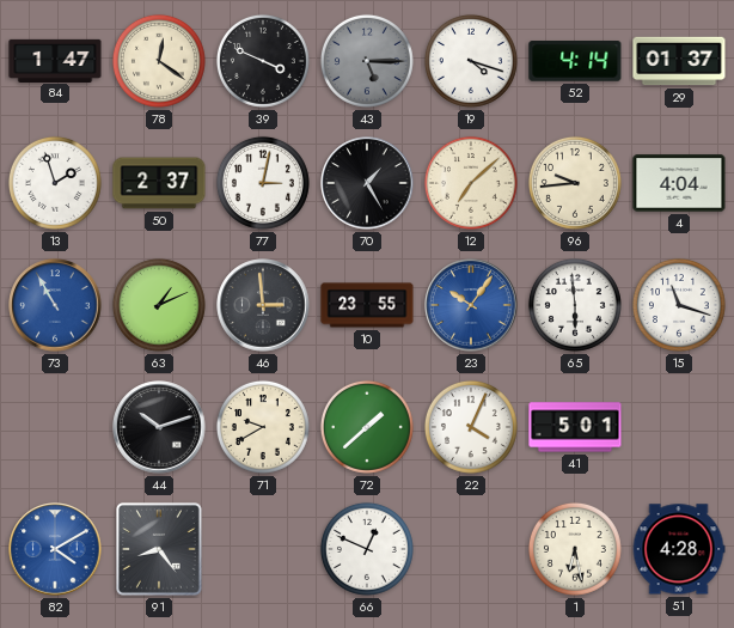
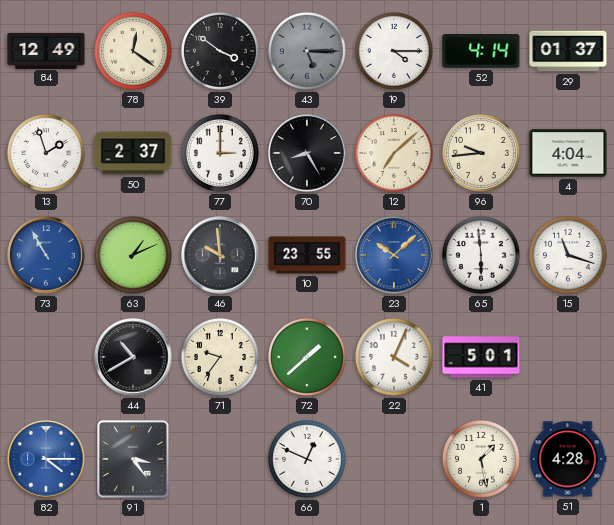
84: 1:47 -> 12:49 (46, 50)
39: 3:49 -> 3:51 (220, 51)
19: 4:18 -> 4:15 (394, 51)
77: 3:02 -> 3:00 (220, 153)
70: 1:25 -> 8:25 (307, 153)
46: 2:59 -> 9:59 (220, 255)
23: 10:06 -> 10:08 (394, 255)
44: 10:12 -> 10:40 (133, 357)
71: 9:40 -> 9:36 (220, 357)
82: 4:10 -> 4:15 (46, 459)
91: 8:24 -> 3:24 (134, 460)
1: 6:28 -> 1:28 (481, 459)
